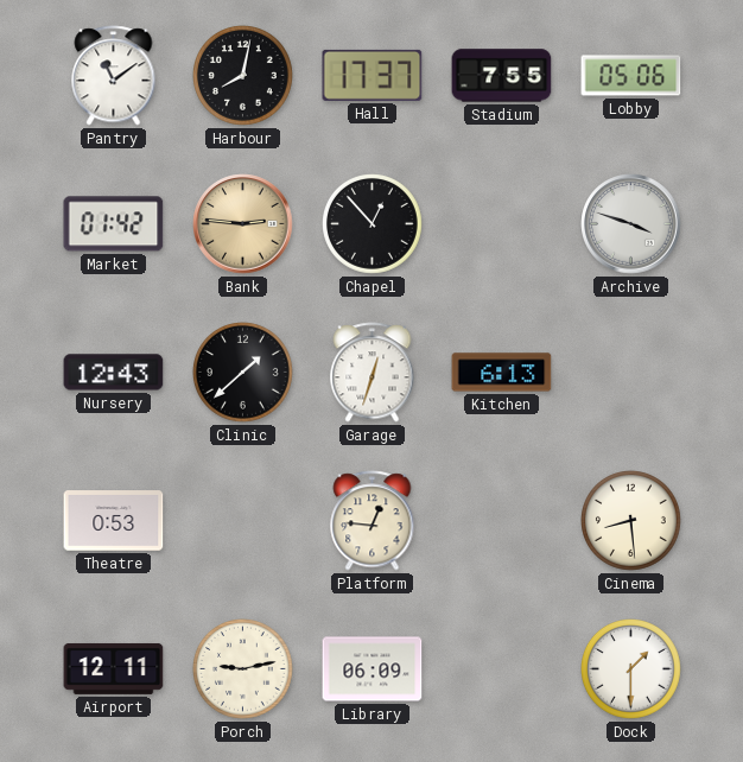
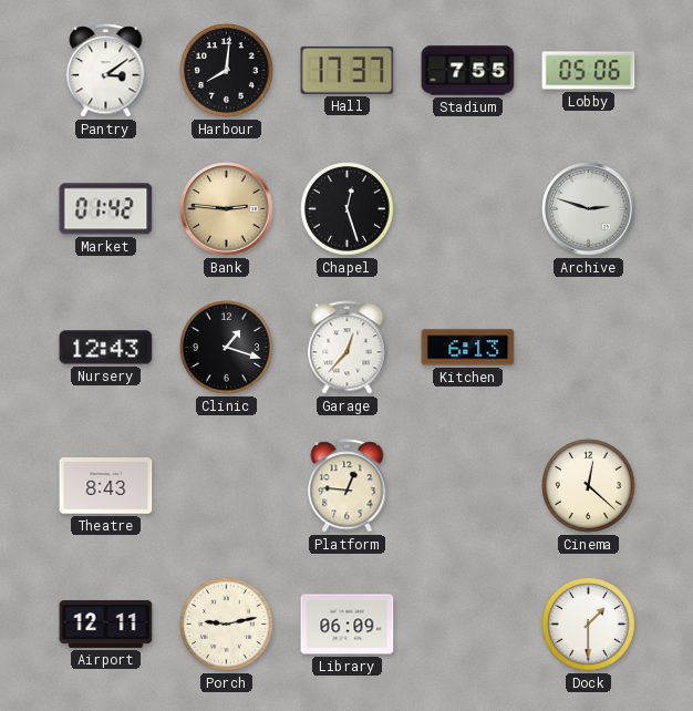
Pantry: 11:09 -> 3:09 (106, 71)
Harbour: 8:02 -> 8:01 (227, 71)
Chapel: 12:53 -> 12:27 (348, 209)
Archive: 3:48 -> 2:48 (589, 209)
Clinic: 1:38 -> 1:18 (227, 348)
Garage: 12:33 -> 12:37 (348, 348)
Theatre: 0:53 -> 8:43 (106, 486)
Cinema: 8:29 -> 12:22 (589, 486)
